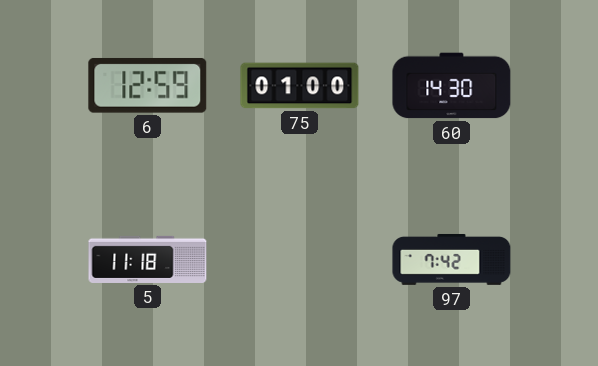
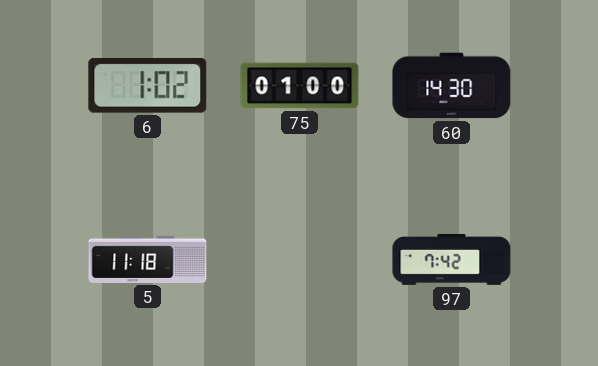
6: 12:59 -> 1:02 (148, 85)
